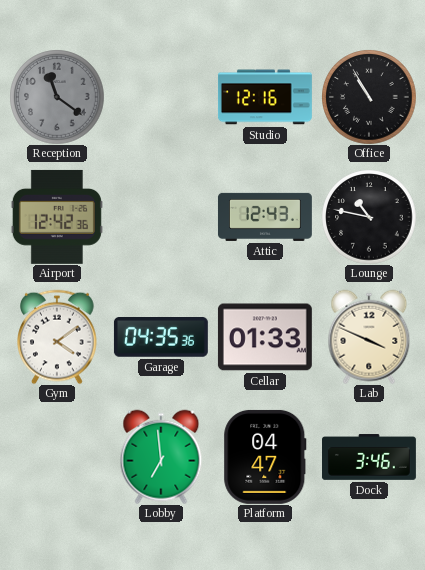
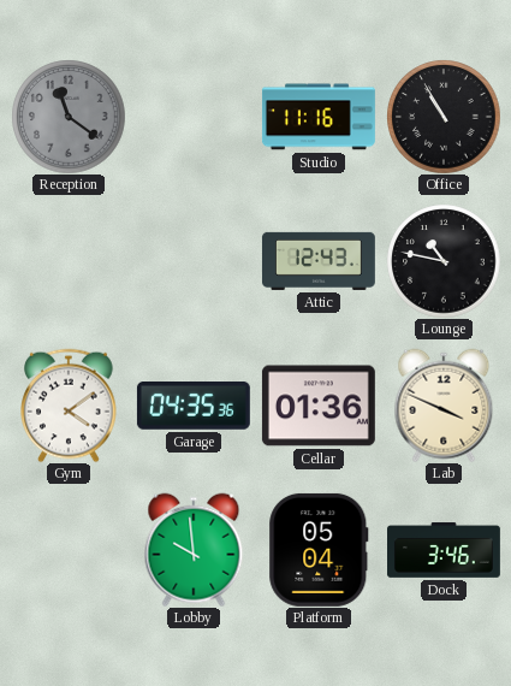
Studio: 12:16 -> 11:16 (319, 117)
Airport: 12:42 -> none (57, 217)
Cellar: 01:33 -> 01:36 (319, 406)
Lobby: 6:59 -> 9:59 (194, 550)
Platform: 04:47 -> 05:04 (319, 550)
